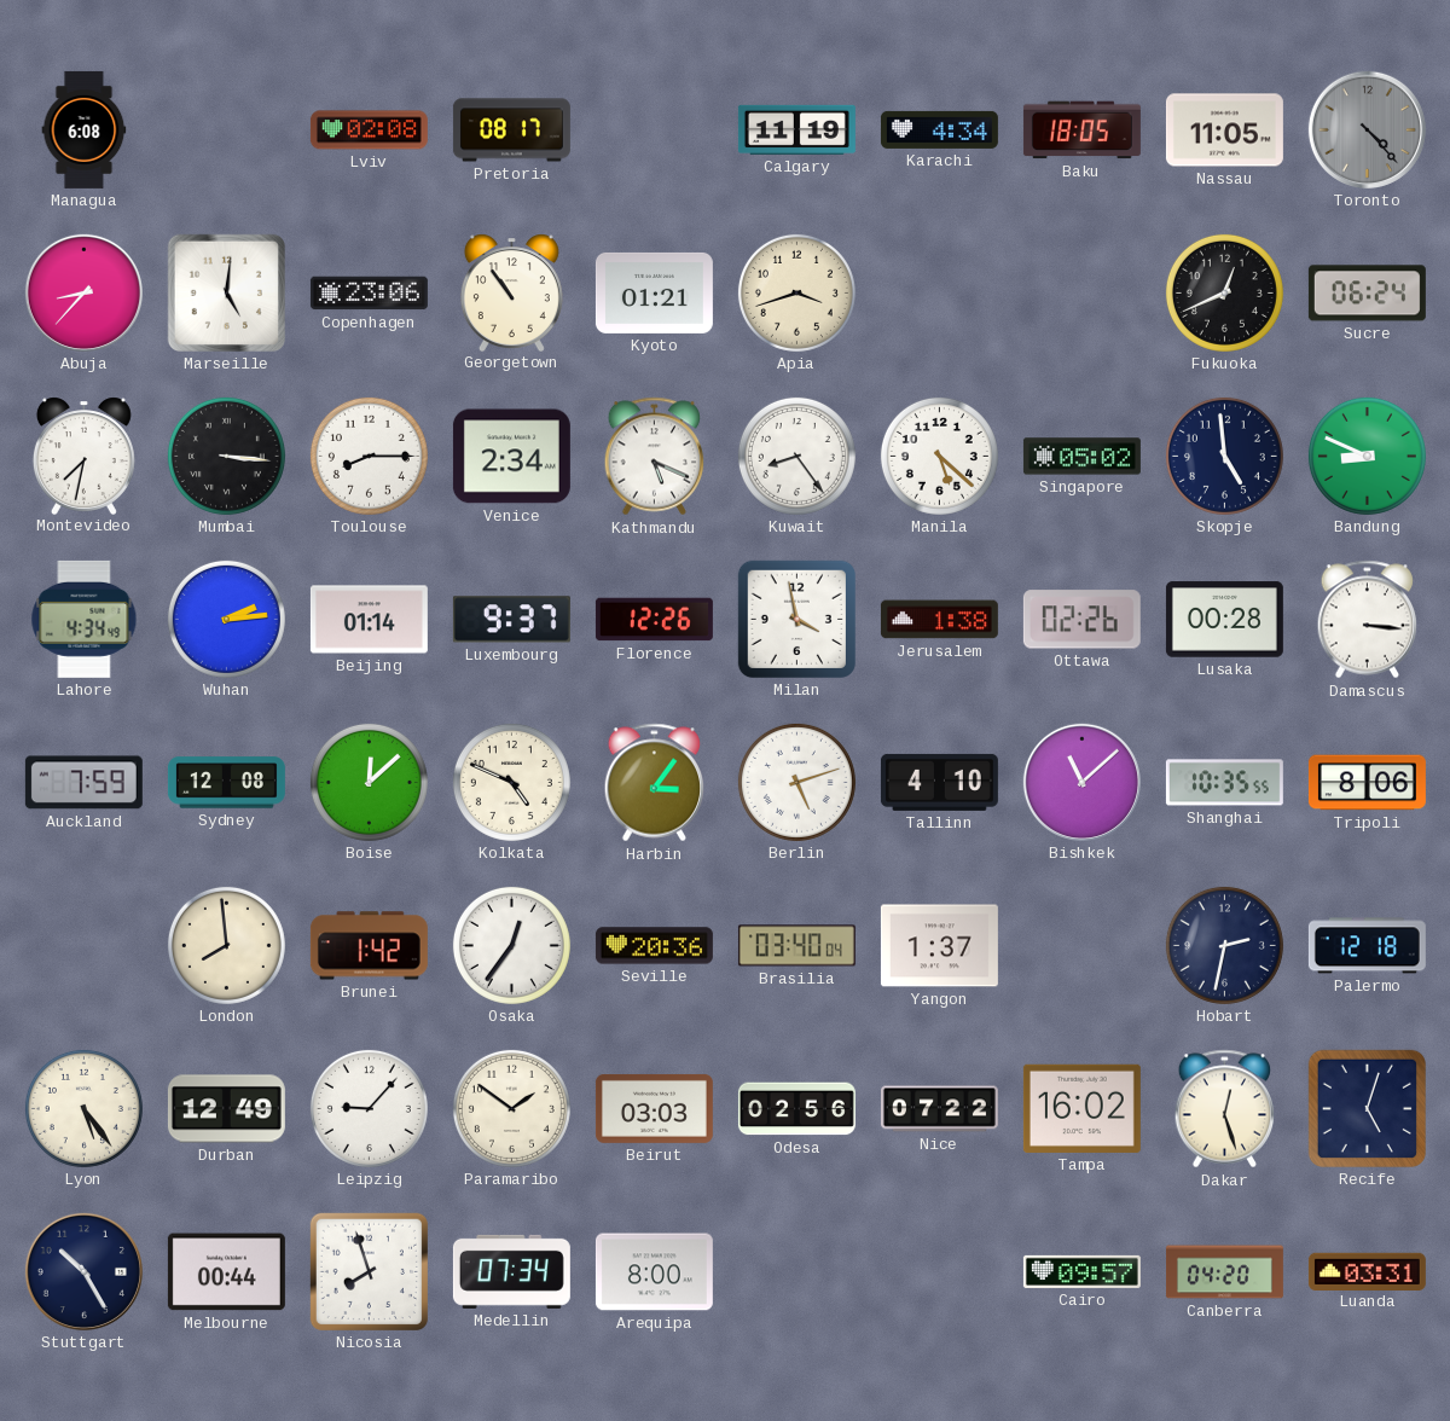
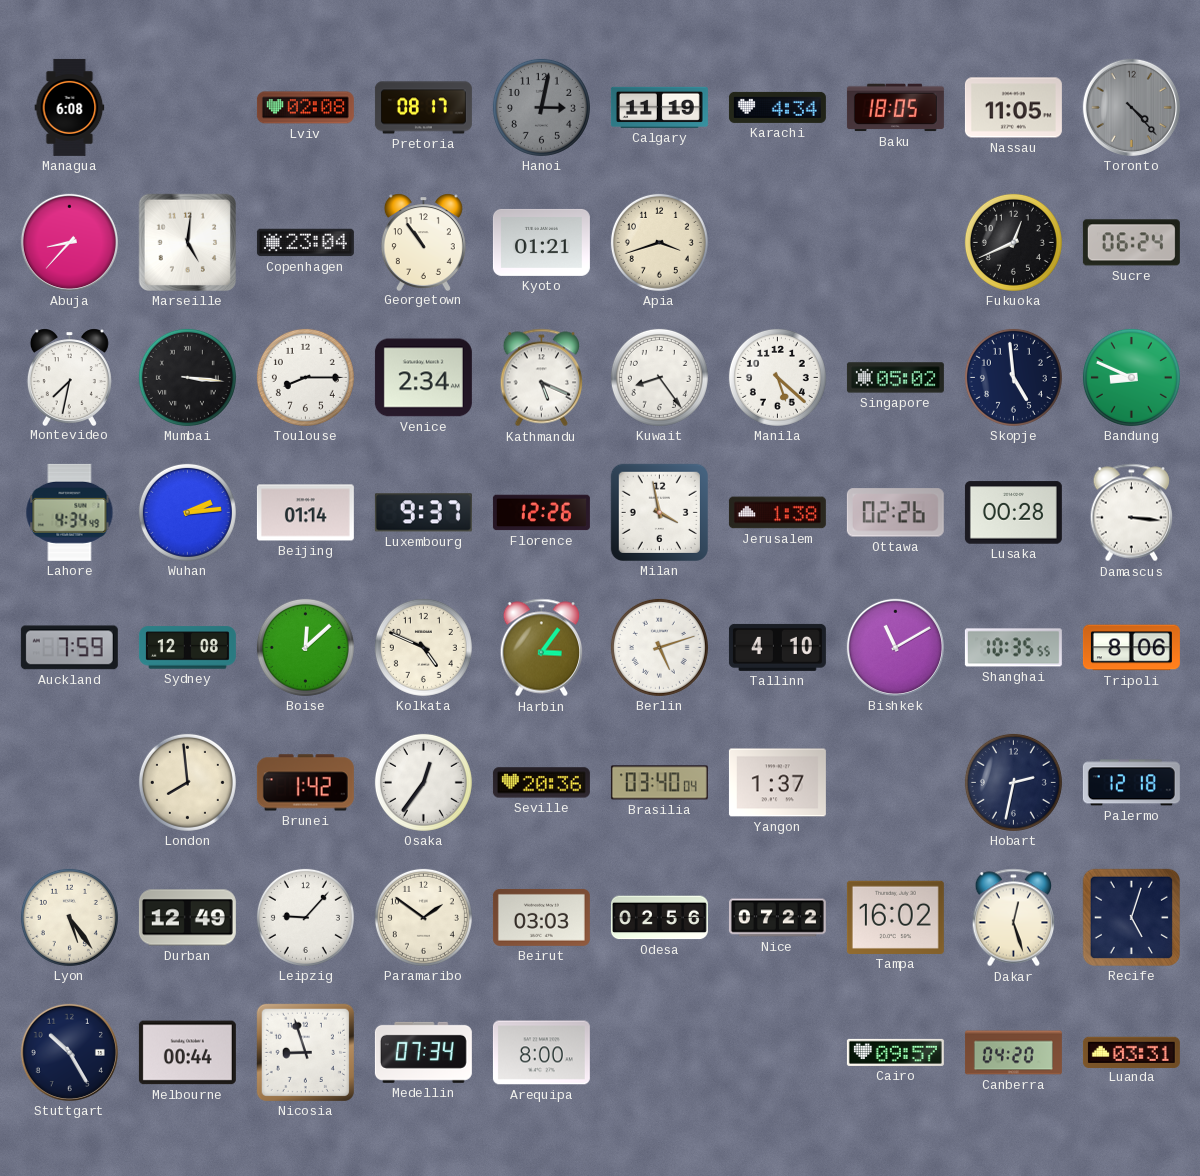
Hanoi: none -> 3:02 (541, 107)
Copenhagen: 23:06 -> 23:04 (305, 243)
Bishkek: 11:08 -> 11:10 (895, 647)
Nicosia: 7:57 -> 8:57 (305, 1052)
